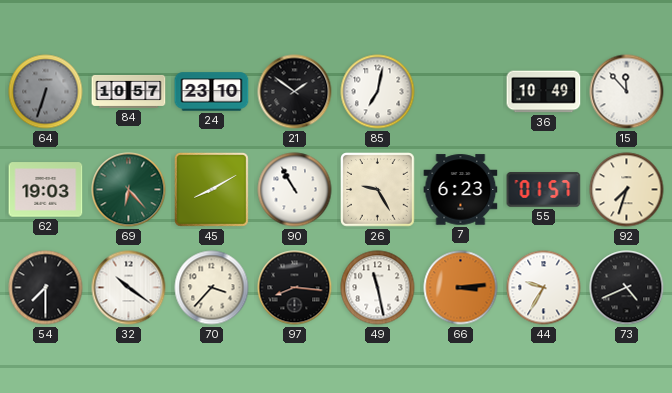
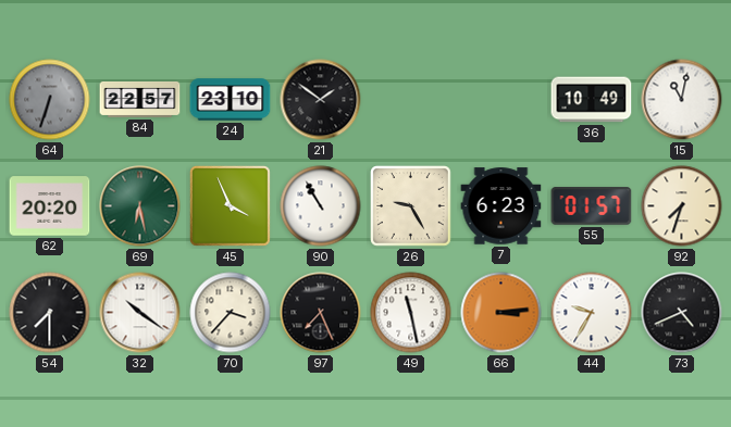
84: 10:57 -> 22:57 (140, 99)
85: 7:02 -> none (378, 92)
15: 11:53 -> 11:02 (682, 100)
62: 19:03 -> 20:20 (50, 206)
69: 6:23 -> 6:28 (140, 206)
45: 8:10 -> 3:56 (230, 205)
97: 8:16 -> 7:26 (321, 313)
